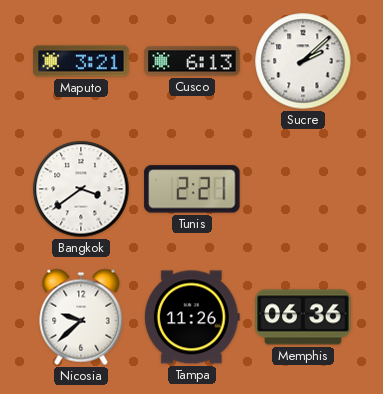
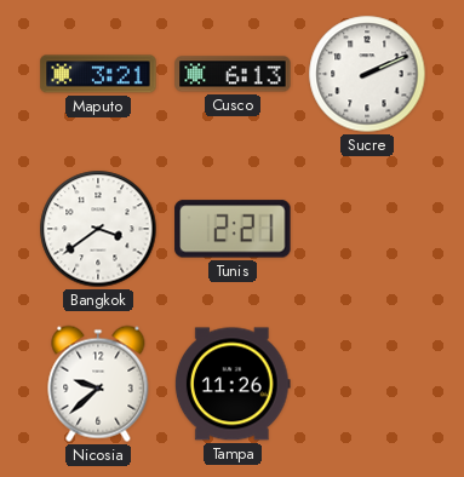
Sucre: 2:08 -> 2:11 (367, 74)
Memphis: 06:36 -> none (303, 317)
